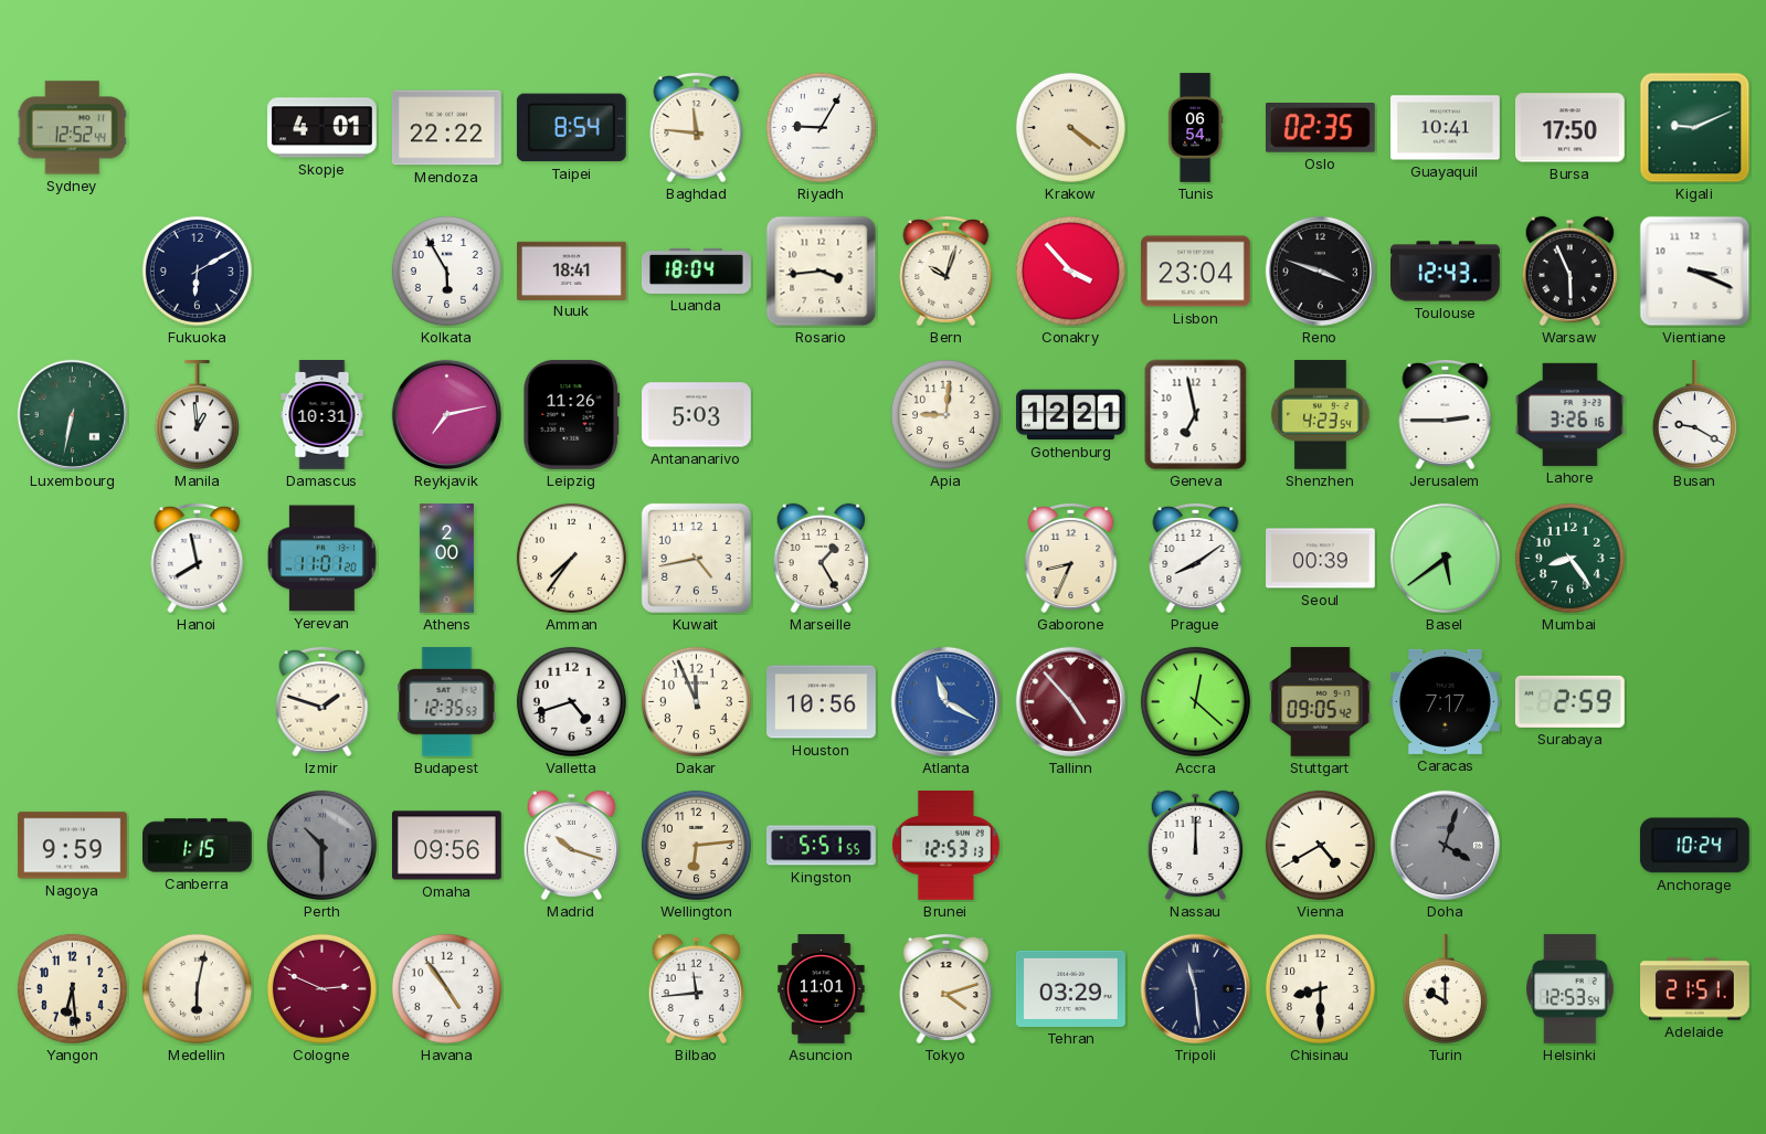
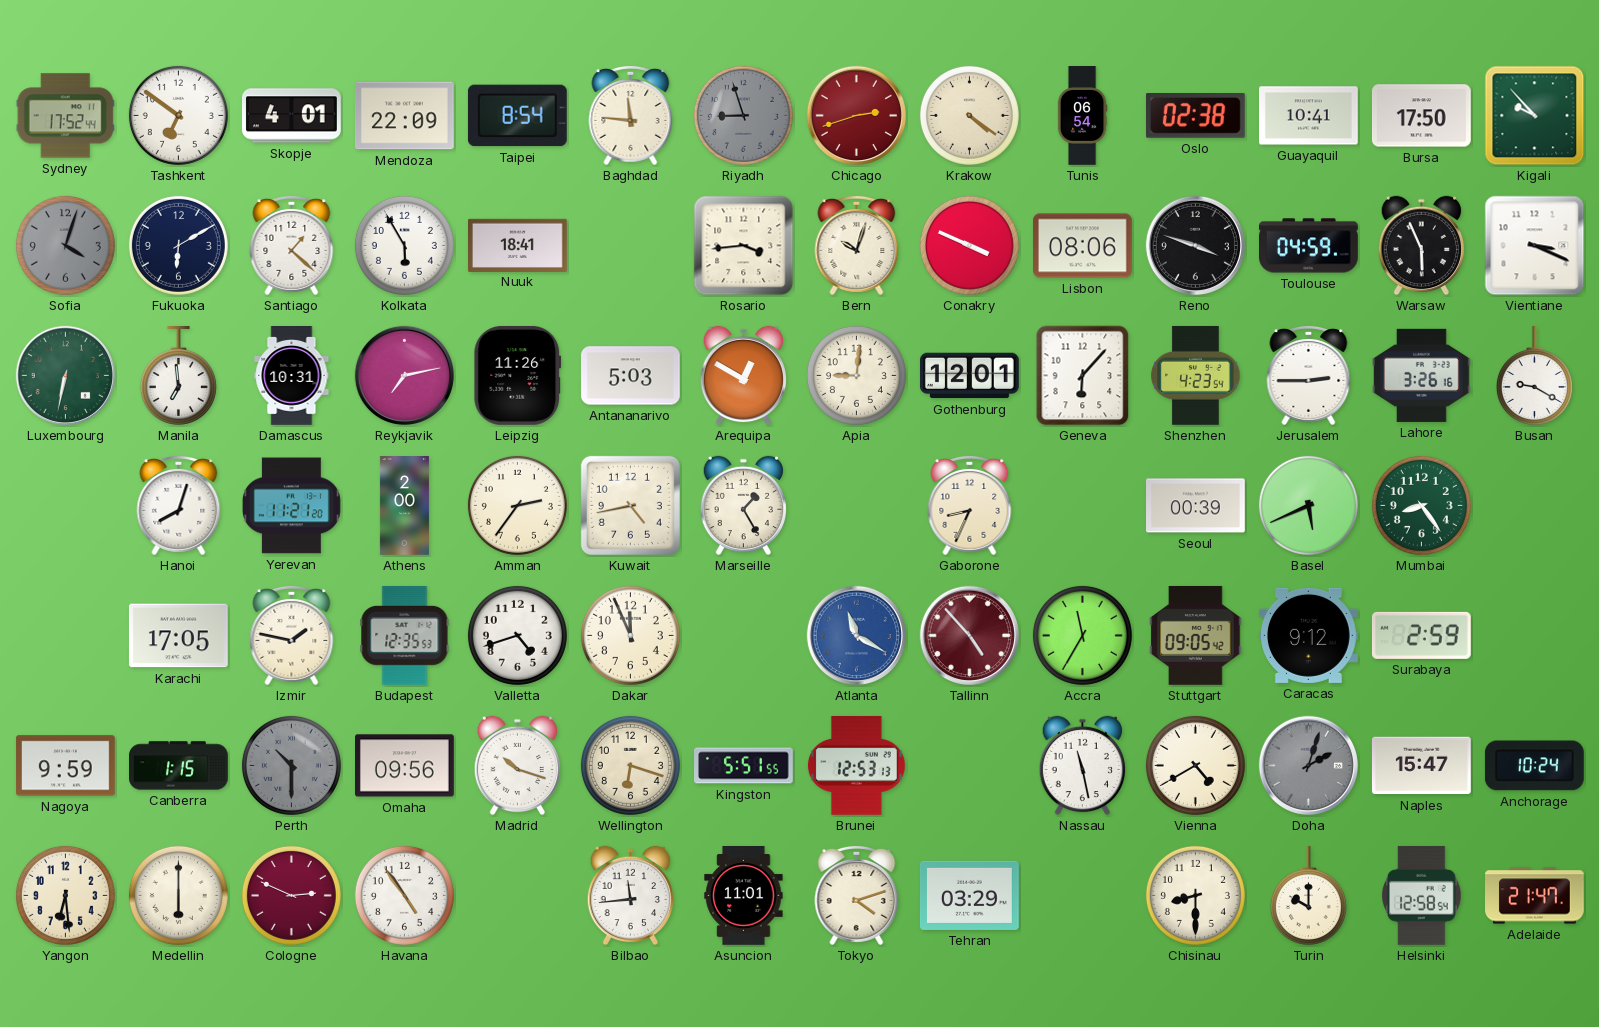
Sydney: 12:52 -> 17:52 (65, 116)
Tashkent: none -> 6:51 (178, 115)
Mendoza: 22:22 -> 22:09 (404, 116)
Riyadh: 9:05 -> 8:57 (743, 115)
Riyadh dial: white -> grey (743, 115)
Chicago: none -> 2:42 (856, 115)
Oslo: 02:35 -> 02:38 (1195, 116)
Kigali: 9:11 -> 9:53 (1535, 116)
Sofia: none -> 4:03 (65, 245)
Santiago: none -> 1:22 (292, 245)
Luanda: 18:04 -> none (697, 271)
Conakry: 3:53 -> 3:49 (969, 245)
Lisbon: 23:04 -> 08:06 (1083, 246)
Toulouse: 12:43 -> 04:59 (1309, 246)
Manila: 12:59 -> 6:59 (178, 376)
Arequipa: none -> 12:50 (743, 376)
Gothenburg: 12:21 -> 12:01 (969, 376)
Geneva: 6:58 -> 6:07 (1083, 376)
Hanoi: 7:58 -> 8:03 (179, 505)
Yerevan: 11:01 -> 11:21 (291, 506)
Amman: 7:36 -> 2:36 (517, 505)
Prague: 8:09 -> none (1196, 558)
Basel: 5:39 -> 5:41 (1308, 505)
Karachi: none -> 17:05 (178, 636)
Izmir: 1:48 -> 1:47 (292, 635)
Houston: 10:56 -> none (822, 702)
Accra: 12:22 -> 11:35 (1082, 635)
Caracas: 7:17 -> 9:12 (1308, 635)
Wellington: 6:14 -> 6:18 (630, 765)
Nassau: 12:00 -> 11:28 (1082, 766)
Doha: 4:03 -> 2:03 (1308, 765)
Naples: none -> 15:47 (1421, 766)
Medellin: 6:02 -> 6:00 (178, 895)
Tripoli: 11:29 -> none (1195, 988)
Helsinki: 12:53 -> 12:58 (1422, 895)
Adelaide: 21:51 -> 21:47 (1535, 896)
